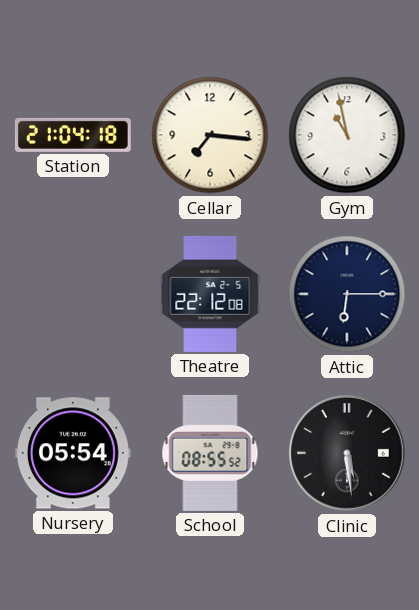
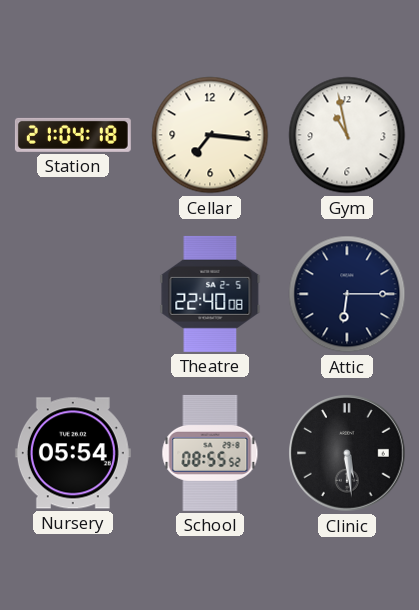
Theatre: 22:12 -> 22:40 (210, 294)
